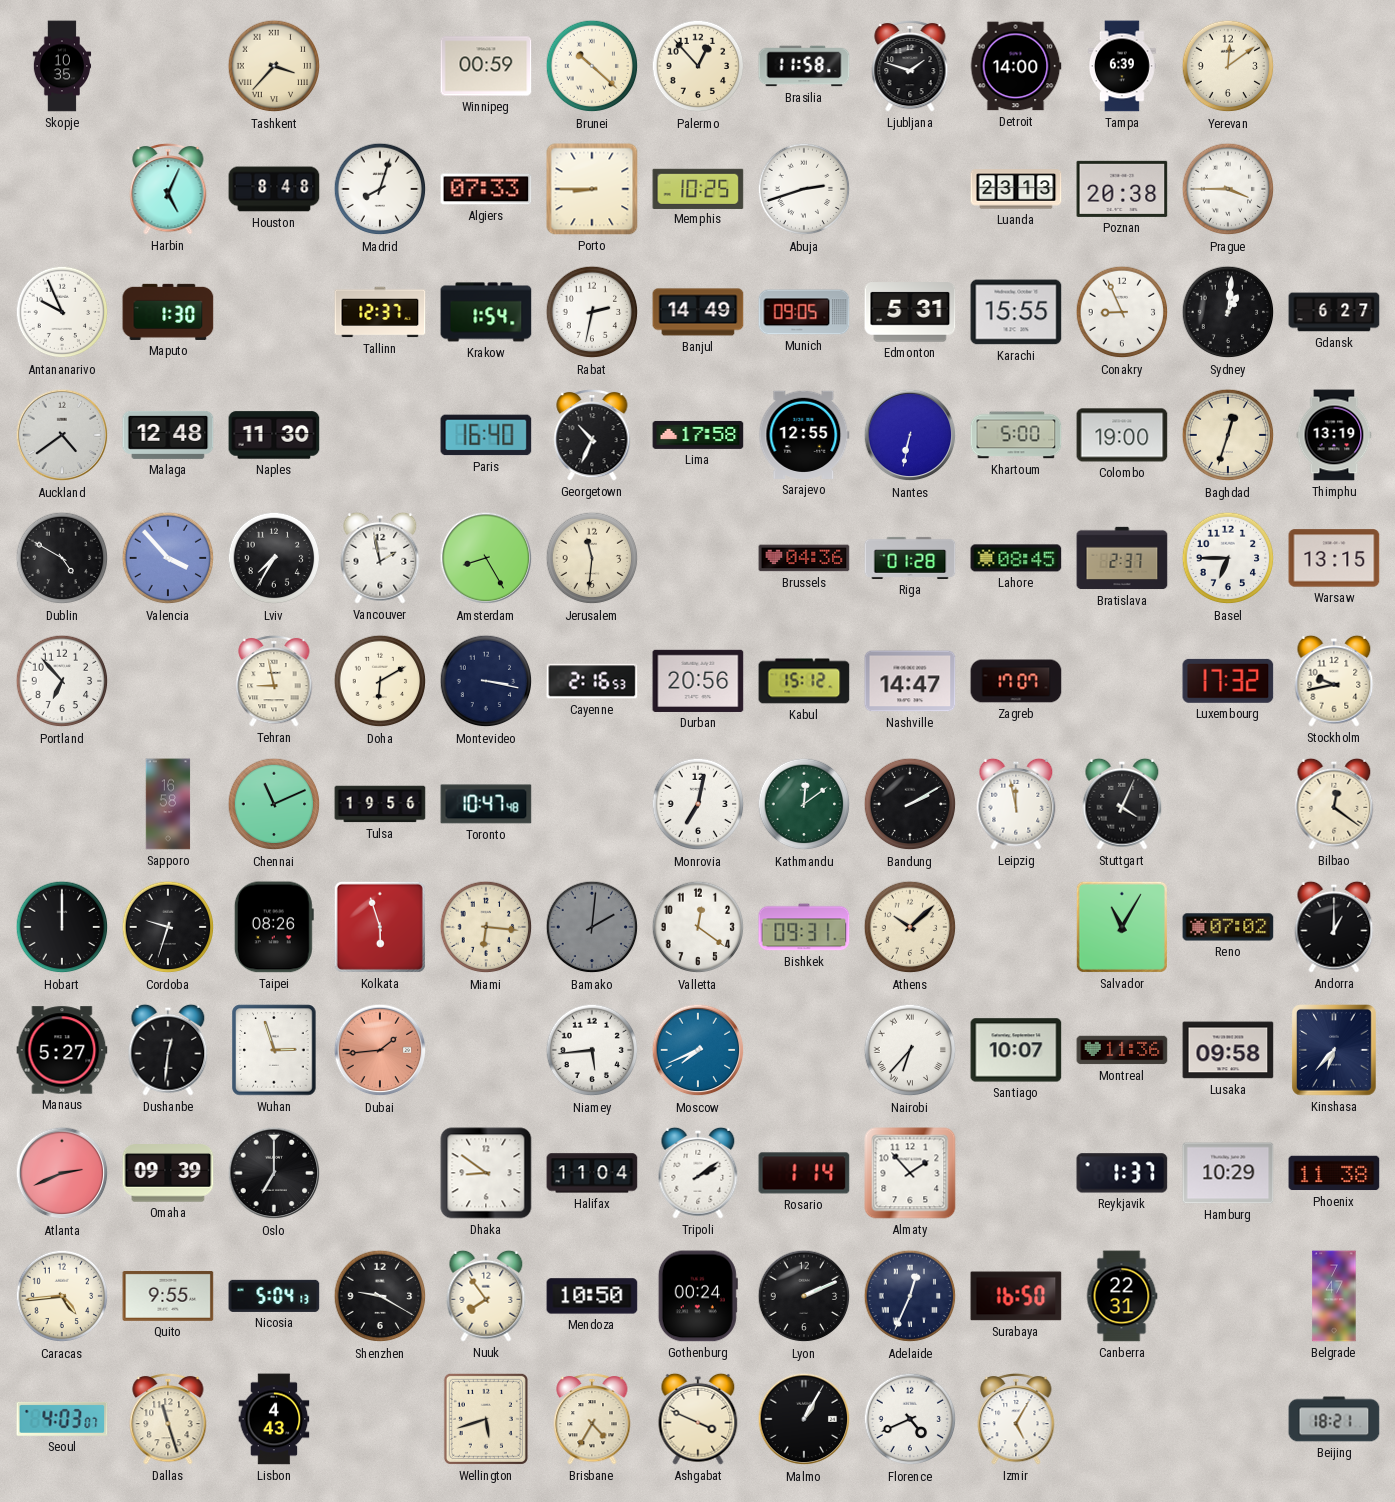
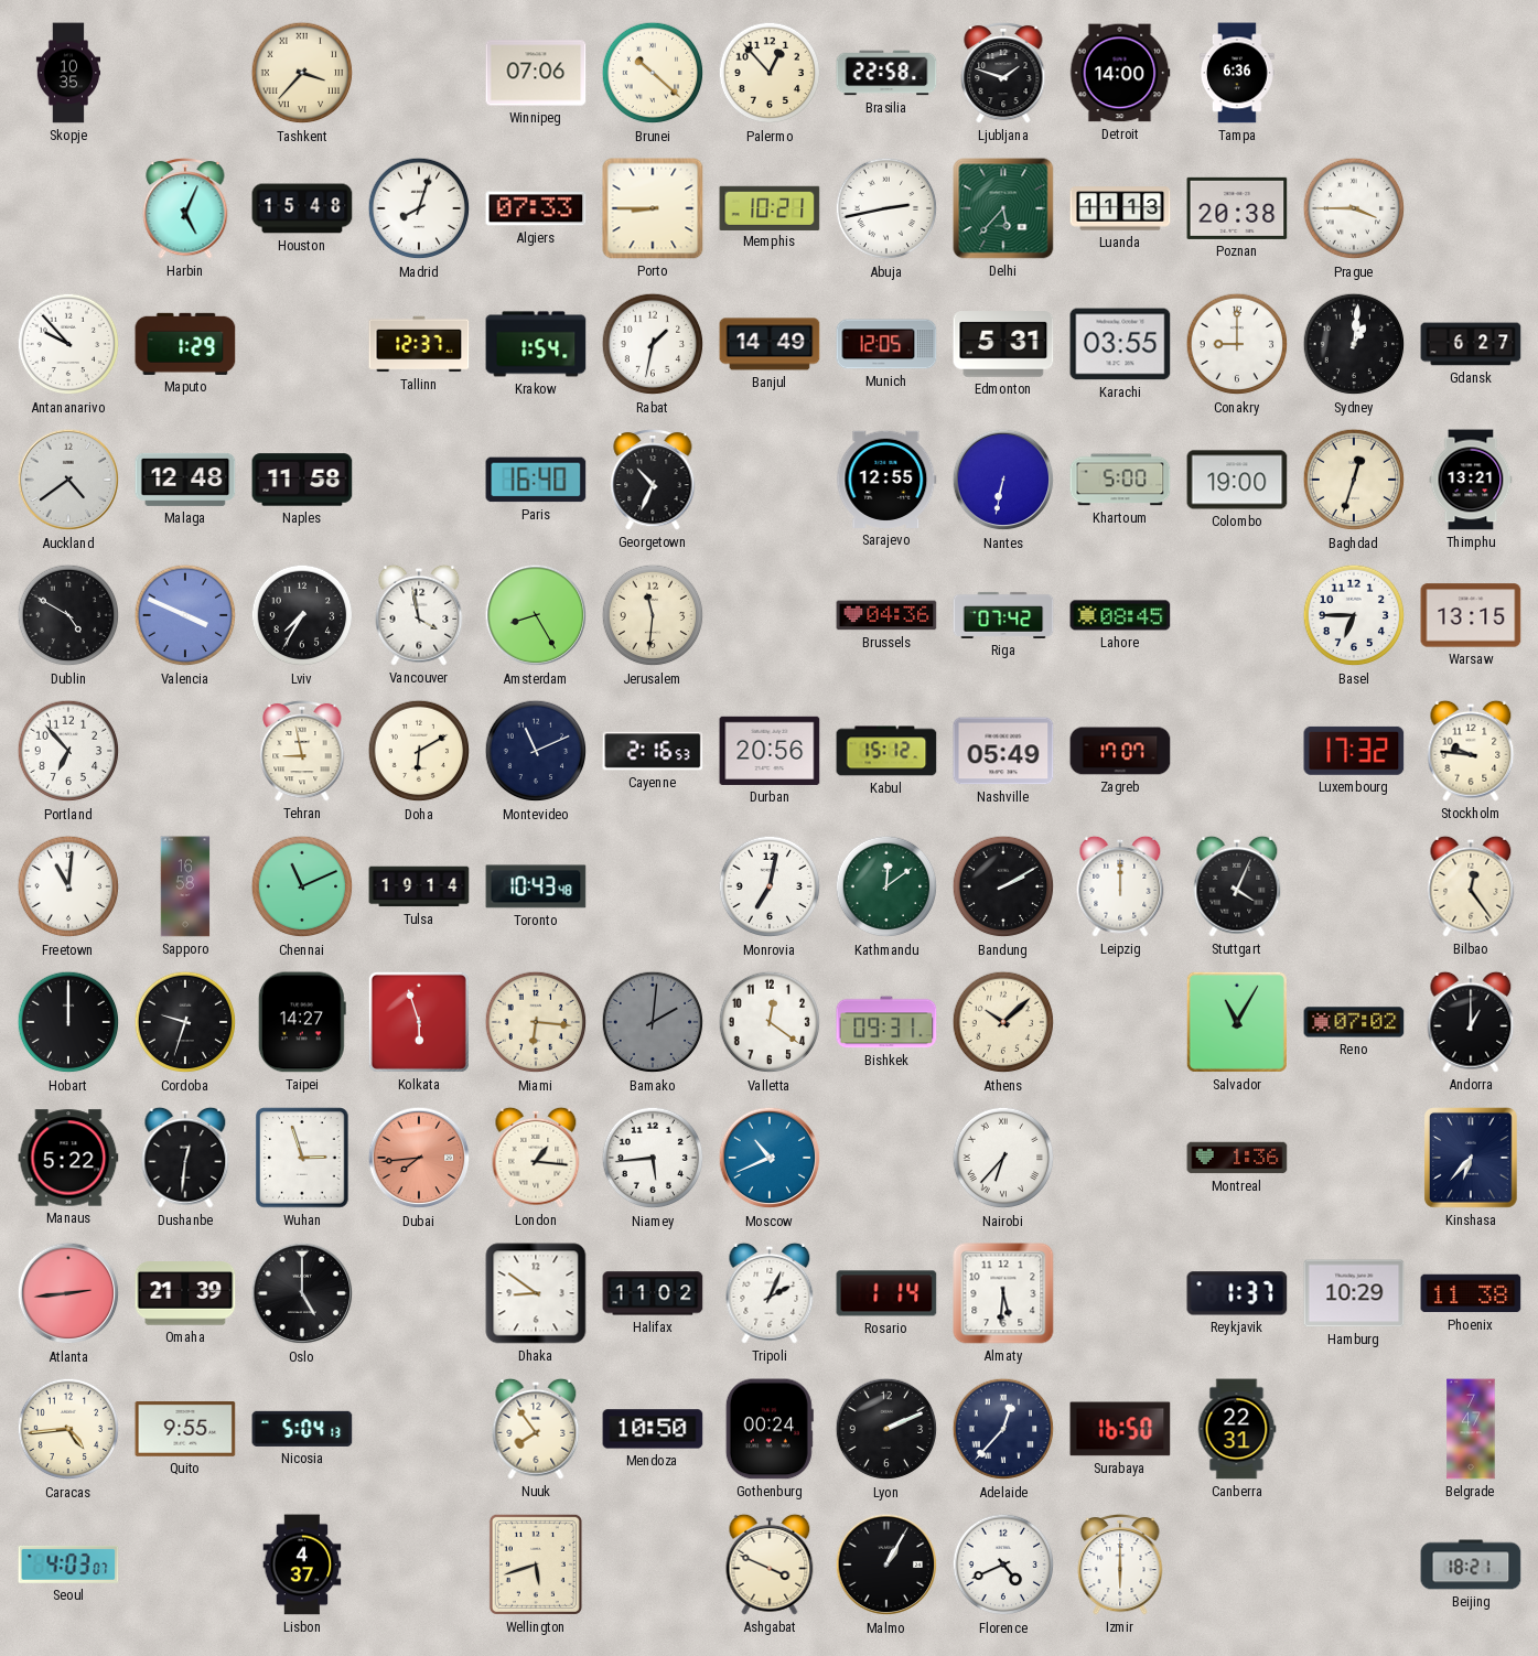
Winnipeg: 00:59 -> 07:06 (536, 73)
Brasilia: 11:58 -> 22:58 (886, 73)
Tampa: 6:39 -> 6:36 (1238, 73)
Yerevan: 12:09 -> none (1228, 66)
Houston: 8:48 -> 15:48 (302, 208)
Memphis: 10:25 -> 10:21 (770, 207)
Abuja: 2:42 -> 2:43 (886, 208)
Delhi: none -> 5:37 (1003, 208)
Luanda: 23:13 -> 11:13 (1120, 208)
Antananarivo: 9:56 -> 9:53 (68, 344)
Maputo: 1:30 -> 1:29 (185, 344)
Rabat: 2:32 -> 1:32 (653, 344)
Munich: 09:05 -> 12:05 (886, 344)
Karachi: 15:55 -> 03:55 (1120, 344)
Conakry: 8:56 -> 9:00 (1237, 344)
Naples: 11:30 -> 11:58 (302, 480)
Lima: 17:58 -> none (698, 435)
Thimphu: 13:19 -> 13:21 (1471, 480)
Valencia: 3:53 -> 3:49 (185, 615)
Vancouver: 1:58 -> 3:58 (419, 615)
Riga: 01:28 -> 07:42 (1003, 615)
Bratislava: 2:37 -> none (1122, 558)
Montevideo: 3:17 -> 11:11 (536, 751)
Nashville: 14:47 -> 05:49 (1003, 751)
Stockholm: 9:43 -> 9:46 (1471, 751)
Freetown: none -> 11:01 (68, 886)
Tulsa: 19:56 -> 19:14 (419, 886)
Toronto: 10:47 -> 10:43 (536, 886)
Leipzig: 11:58 -> 12:00 (1120, 886)
Bilbao: 12:21 -> 12:24 (1471, 886)
Taipei: 08:26 -> 14:27 (302, 1022)
Manaus: 5:27 -> 5:22 (68, 1158)
Dubai: 1:44 -> 7:44 (419, 1158)
London: none -> 1:16 (536, 1158)
Moscow: 7:41 -> 10:41 (770, 1158)
Santiago: 10:07 -> none (1016, 1050)
Montreal: 11:36 -> 1:36 (1237, 1158)
Lusaka: 09:58 -> none (1228, 1050)
Atlanta: 2:41 -> 2:44 (68, 1293)
Omaha: 09:39 -> 21:39 (185, 1293)
Oslo: 7:00 -> 5:00 (302, 1293)
Halifax: 11:04 -> 11:02 (653, 1293)
Tripoli: 2:09 -> 2:04 (770, 1293)
Almaty: 1:53 -> 5:31 (1003, 1293)
Shenzhen: 9:20 -> none (380, 1296)
Adelaide: 12:34 -> 12:37 (1003, 1429)
Dallas: 11:27 -> none (168, 1419)
Lisbon: 4:43 -> 4:37 (302, 1564)
Brisbane: 4:35 -> none (592, 1419)
Izmir: 5:05 -> 6:00 (1120, 1564)
